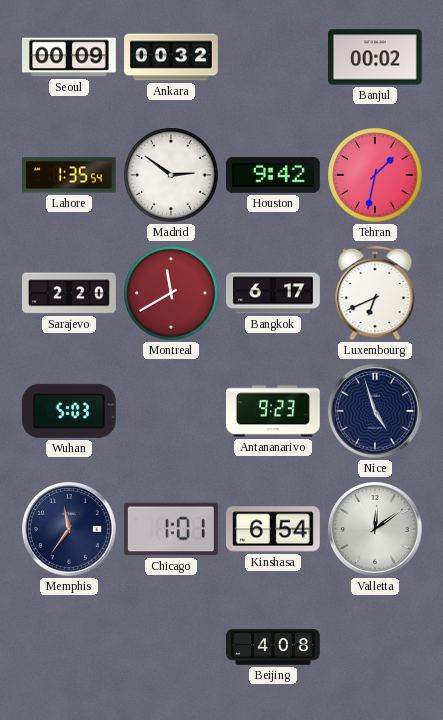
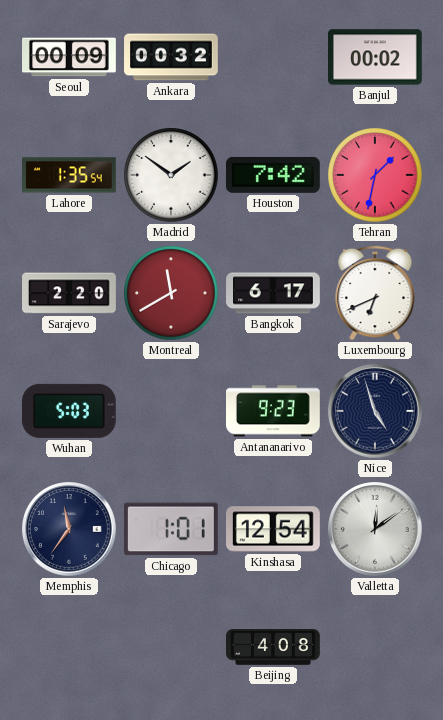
Madrid: 2:51 -> 1:51 (171, 175)
Houston: 9:42 -> 7:42 (273, 175)
Kinshasa: 6:54 -> 12:54 (274, 529)
